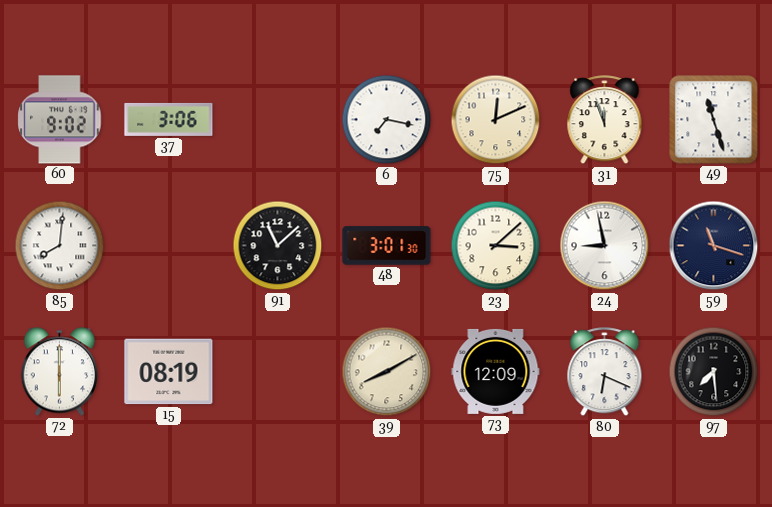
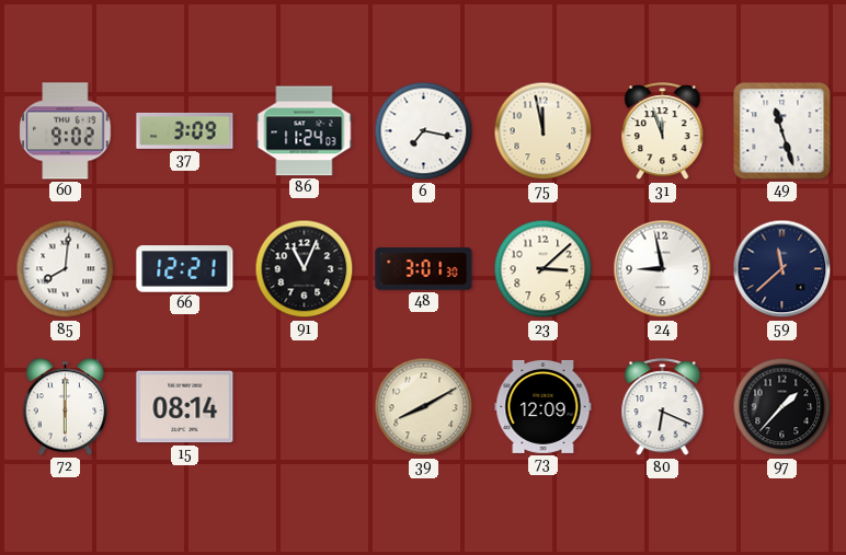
37: 3:06 -> 3:09 (185, 130)
86: none -> 11:24 (305, 131)
75: 12:11 -> 11:58 (544, 131)
66: none -> 12:21 (185, 269)
91: 11:08 -> 11:04 (305, 269)
59: 11:18 -> 11:38 (782, 269)
15: 08:19 -> 08:14 (185, 407)
97: 7:29 -> 1:37 (782, 407)
